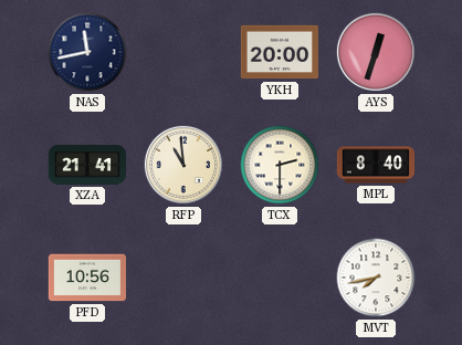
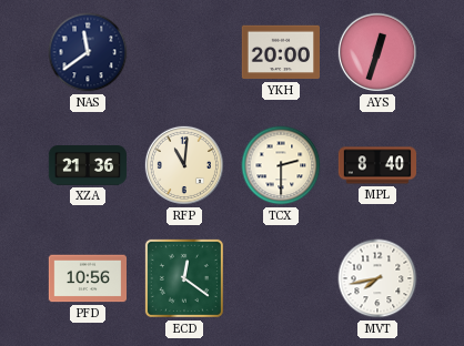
NAS: 11:43 -> 11:39 (88, 52)
XZA: 21:41 -> 21:36 (88, 166)
RFP: 10:59 -> 11:01 (184, 165)
ECD: none -> 12:21 (184, 278)
